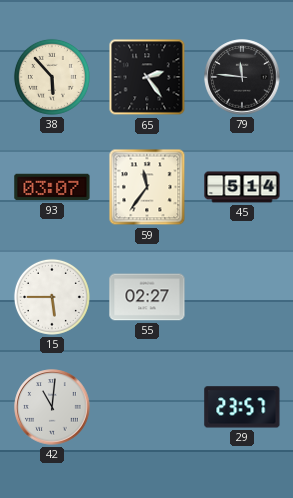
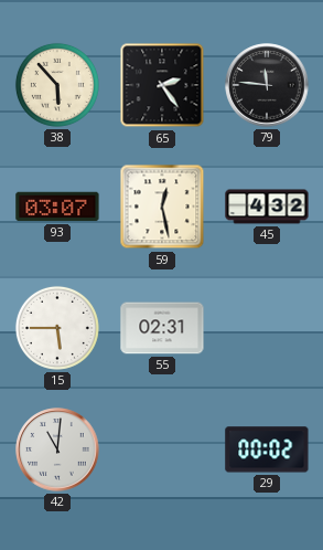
59: 11:36 -> 12:28 (162, 207)
45: 5:14 -> 4:32 (267, 207)
55: 02:27 -> 02:31 (162, 328)
29: 23:57 -> 00:02 (267, 449)
